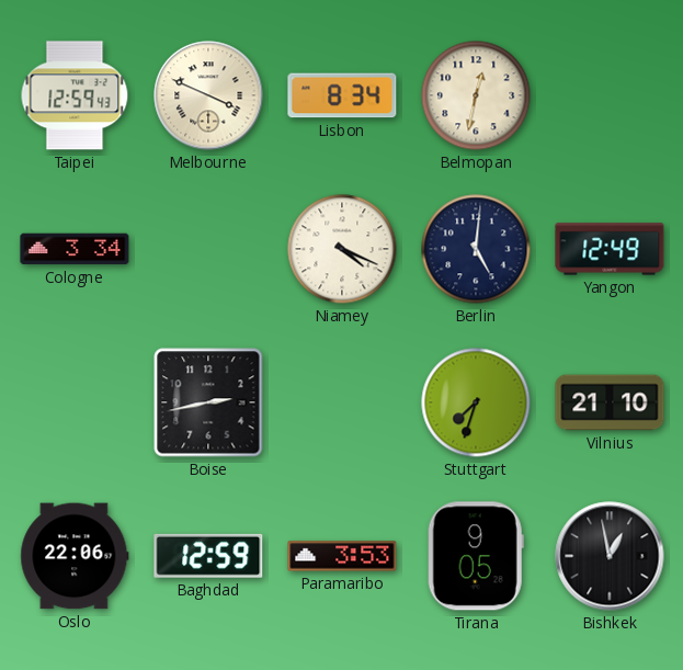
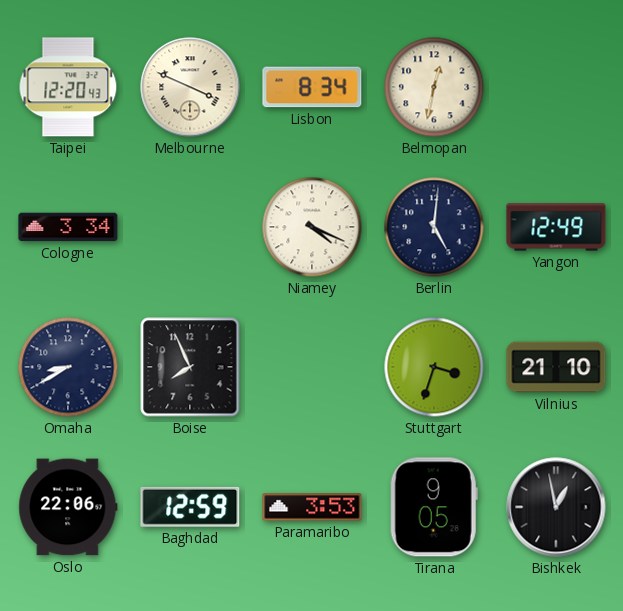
Taipei: 12:59 -> 12:20 (68, 87)
Omaha: none -> 8:40 (68, 367)
Boise: 2:43 -> 7:56 (190, 367)
Stuttgart: 7:33 -> 3:33 (434, 367)
